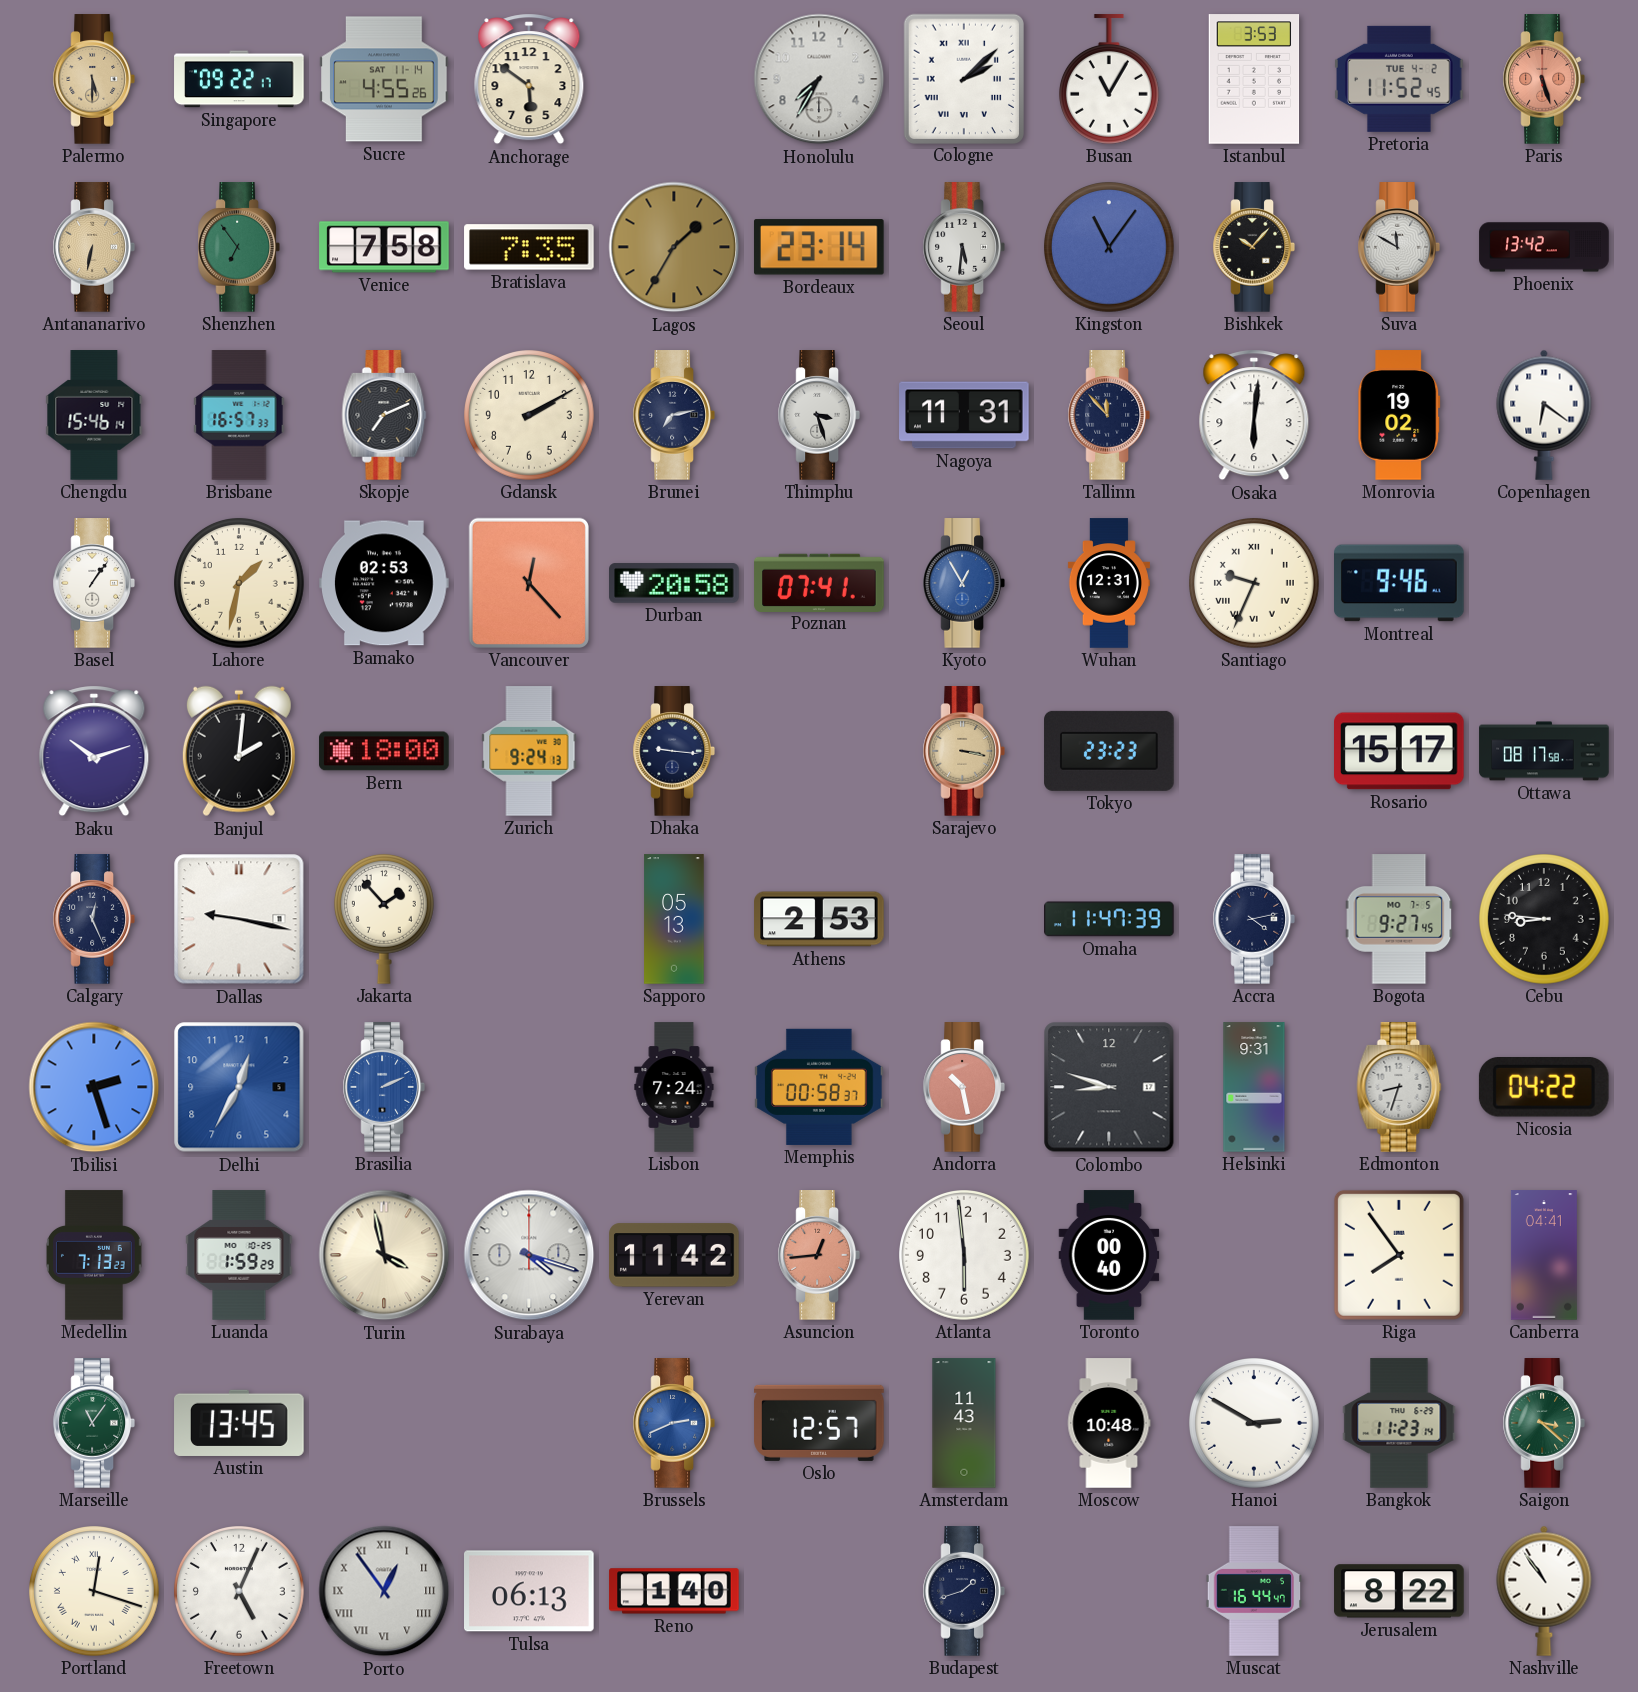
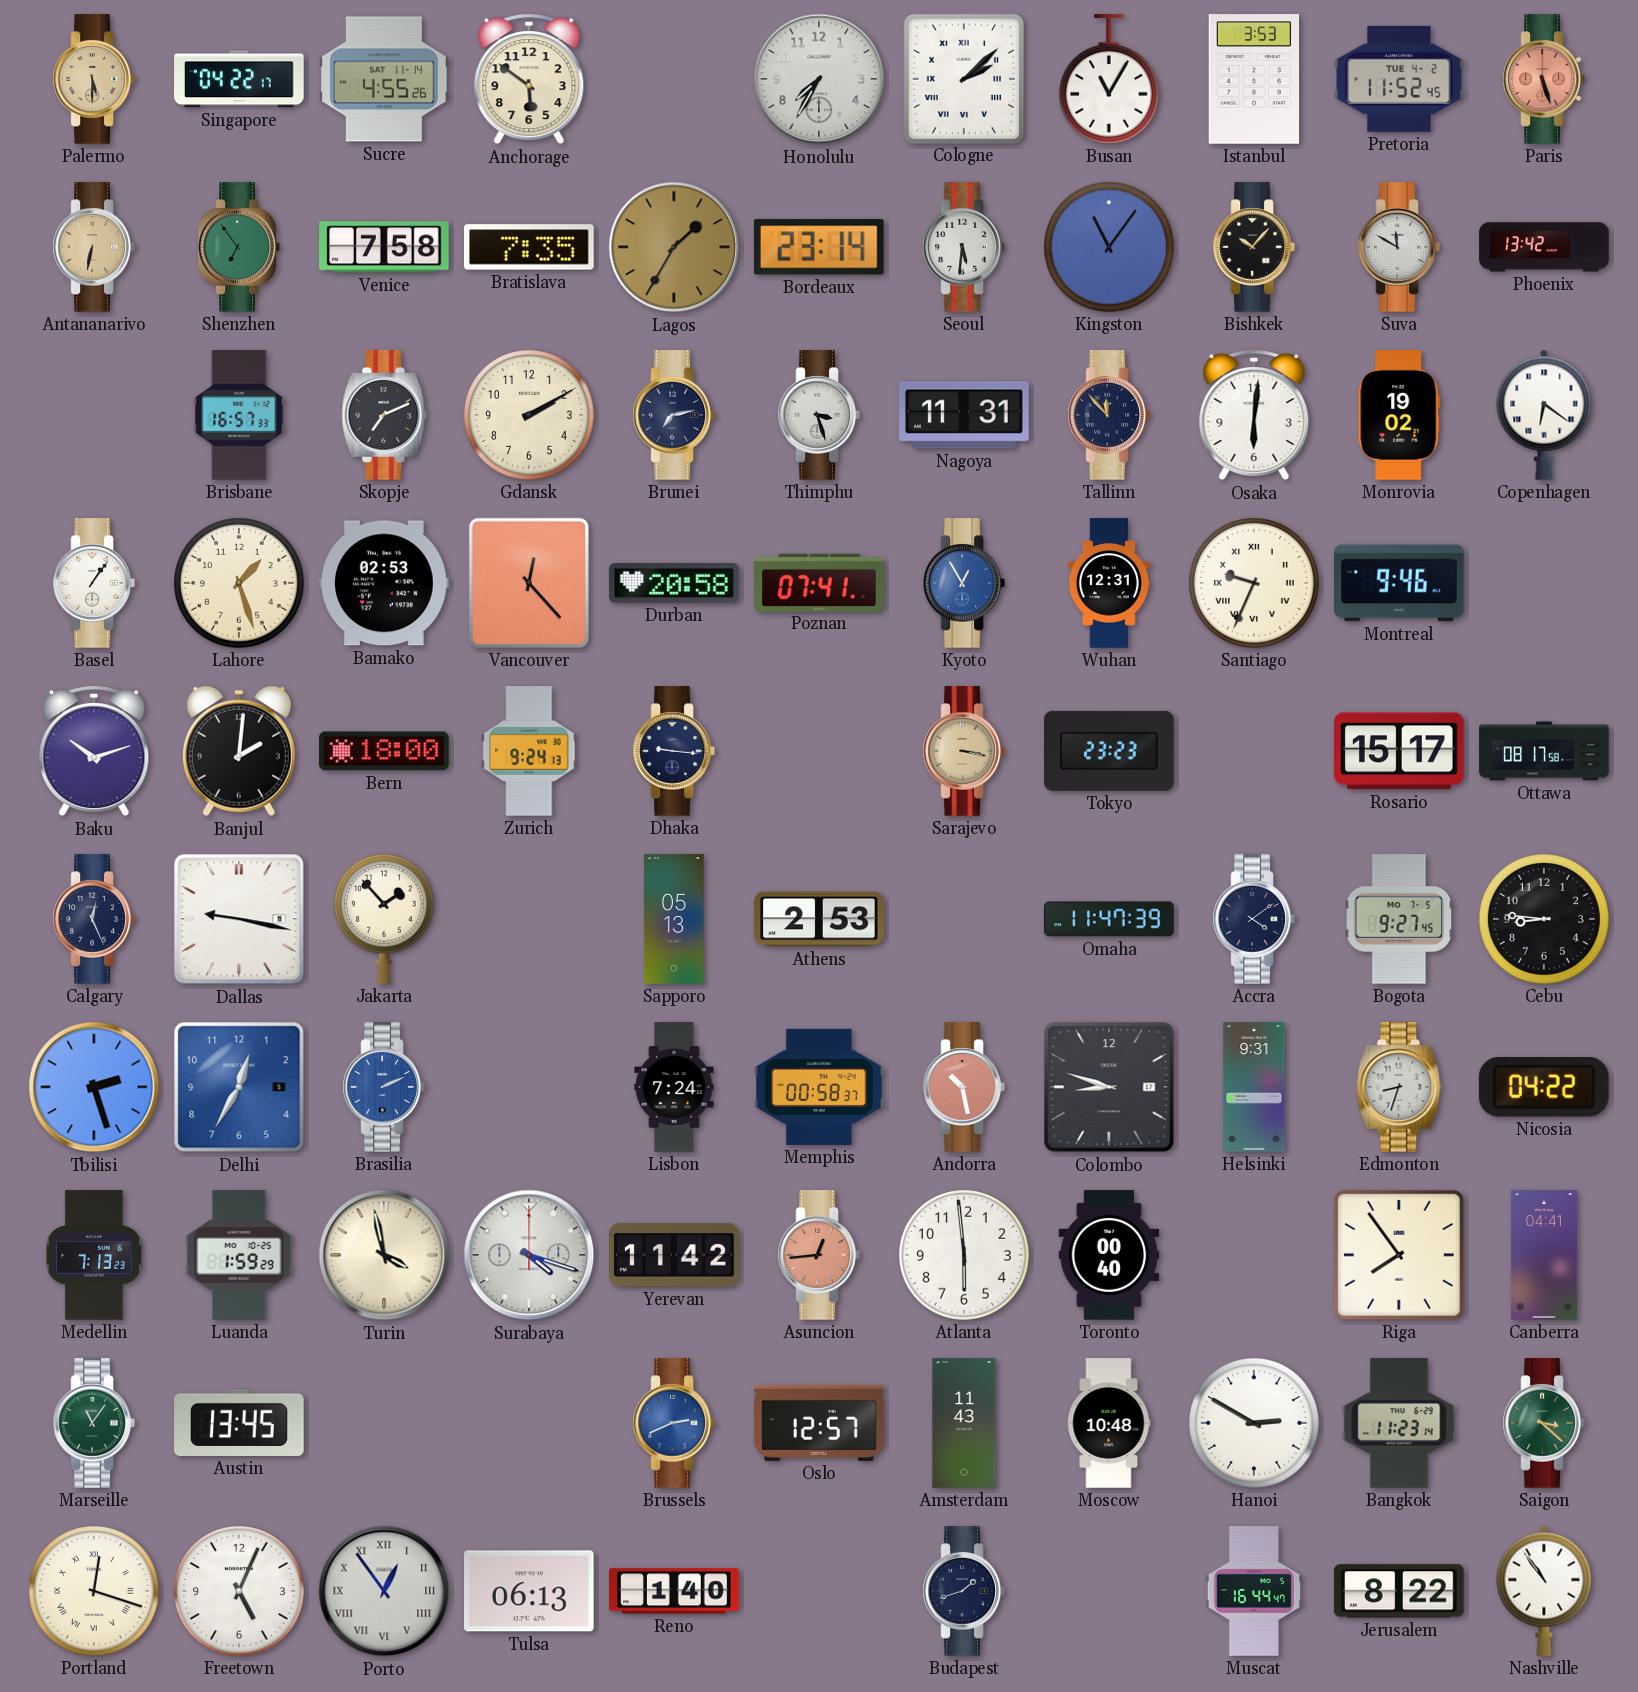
Singapore: 09:22 -> 04:22 (239, 79)
Chengdu: 15:46 -> none (94, 415)
Lahore: 1:32 -> 1:27 (240, 584)
Accra: 4:13 -> 4:09 (1253, 919)
